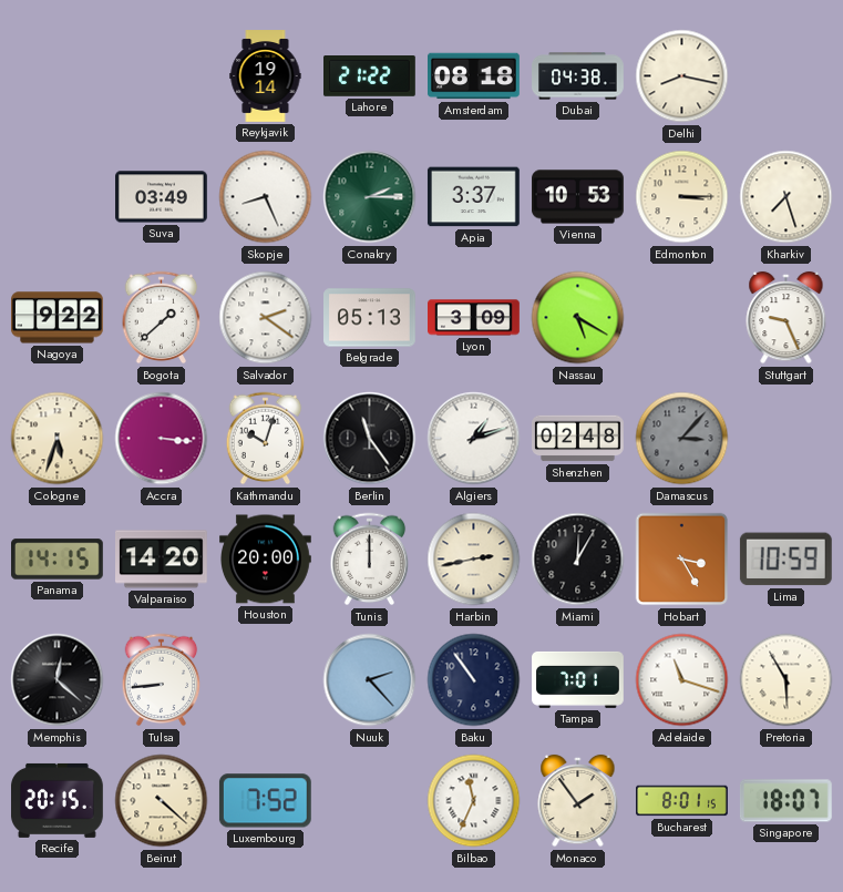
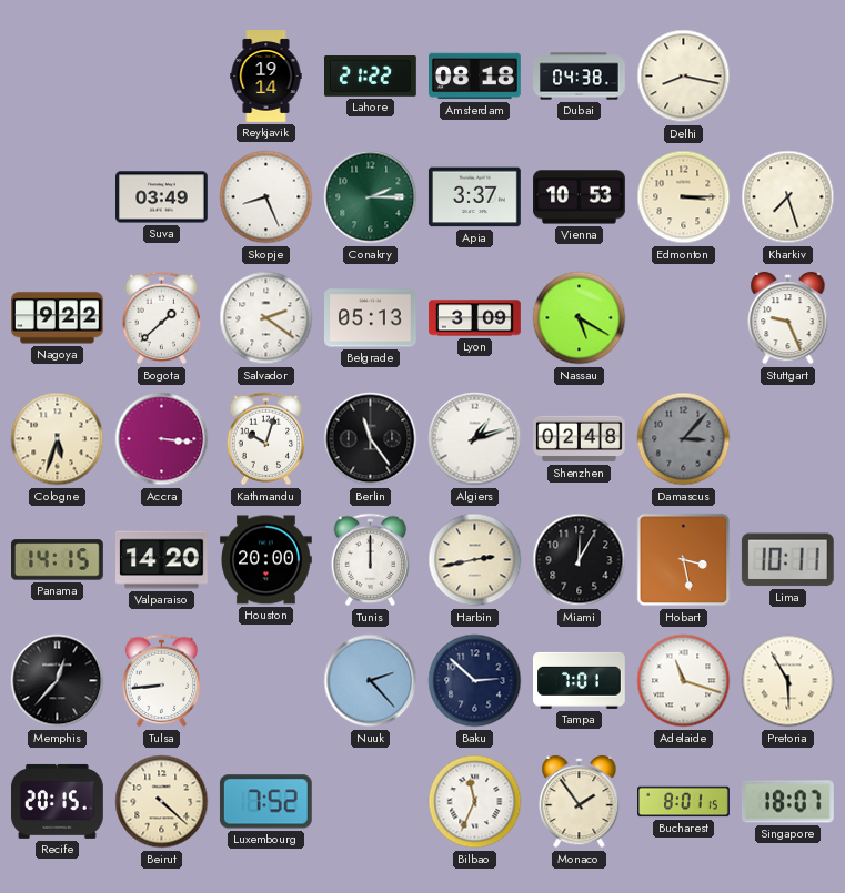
Hobart: 3:25 -> 3:28 (684, 560)
Lima: 10:59 -> 10:11 (787, 560)
Memphis: 12:22 -> 12:37 (58, 681)
Baku: 10:54 -> 2:52 (475, 681)
